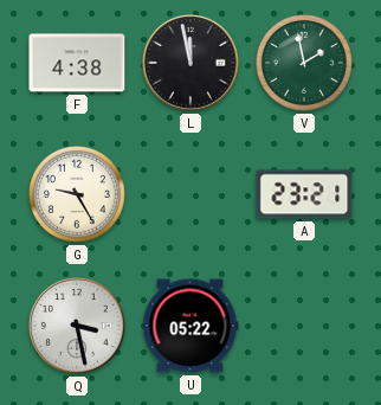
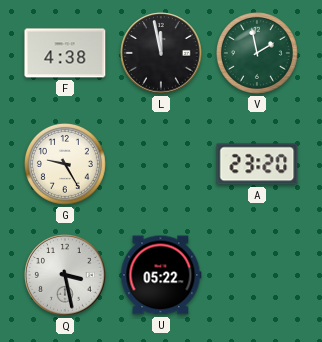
A: 23:21 -> 23:20 (257, 164)
